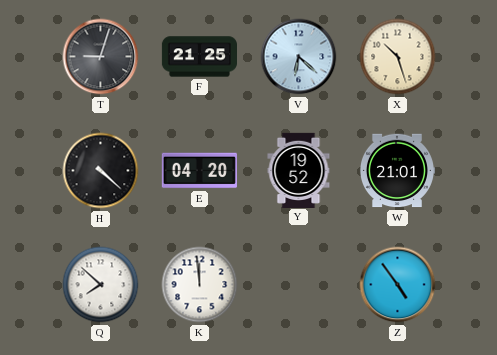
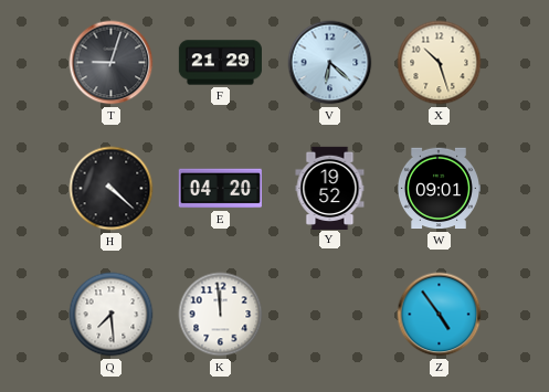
F: 21:25 -> 21:29 (220, 63)
W: 21:01 -> 09:01 (437, 189)
Q: 7:52 -> 7:29 (112, 315)
